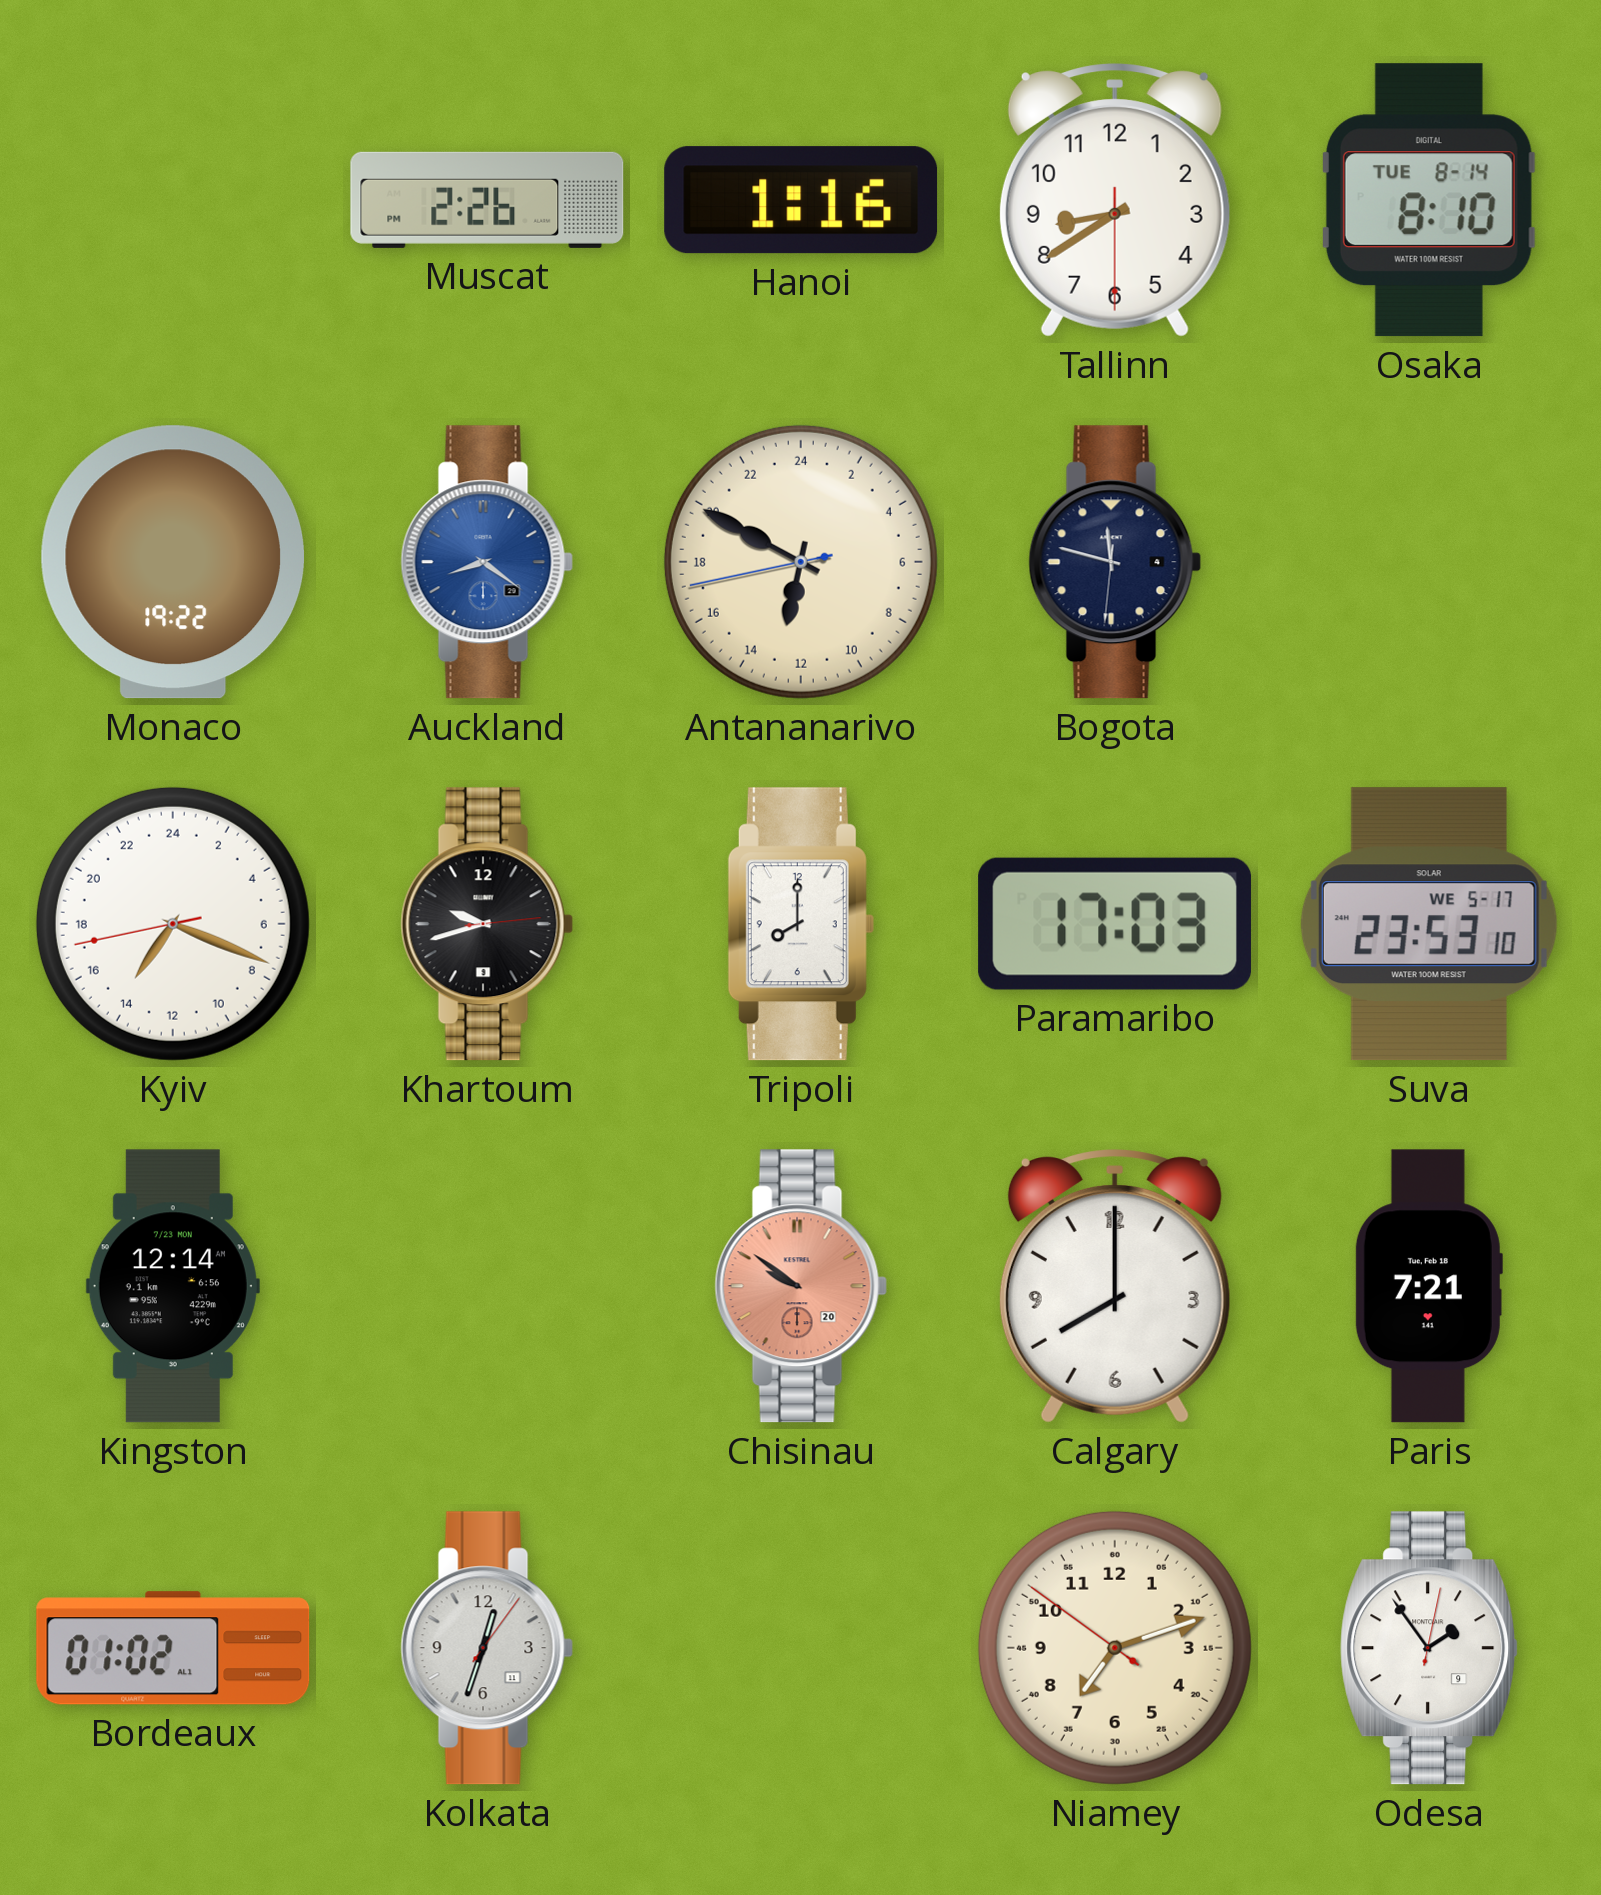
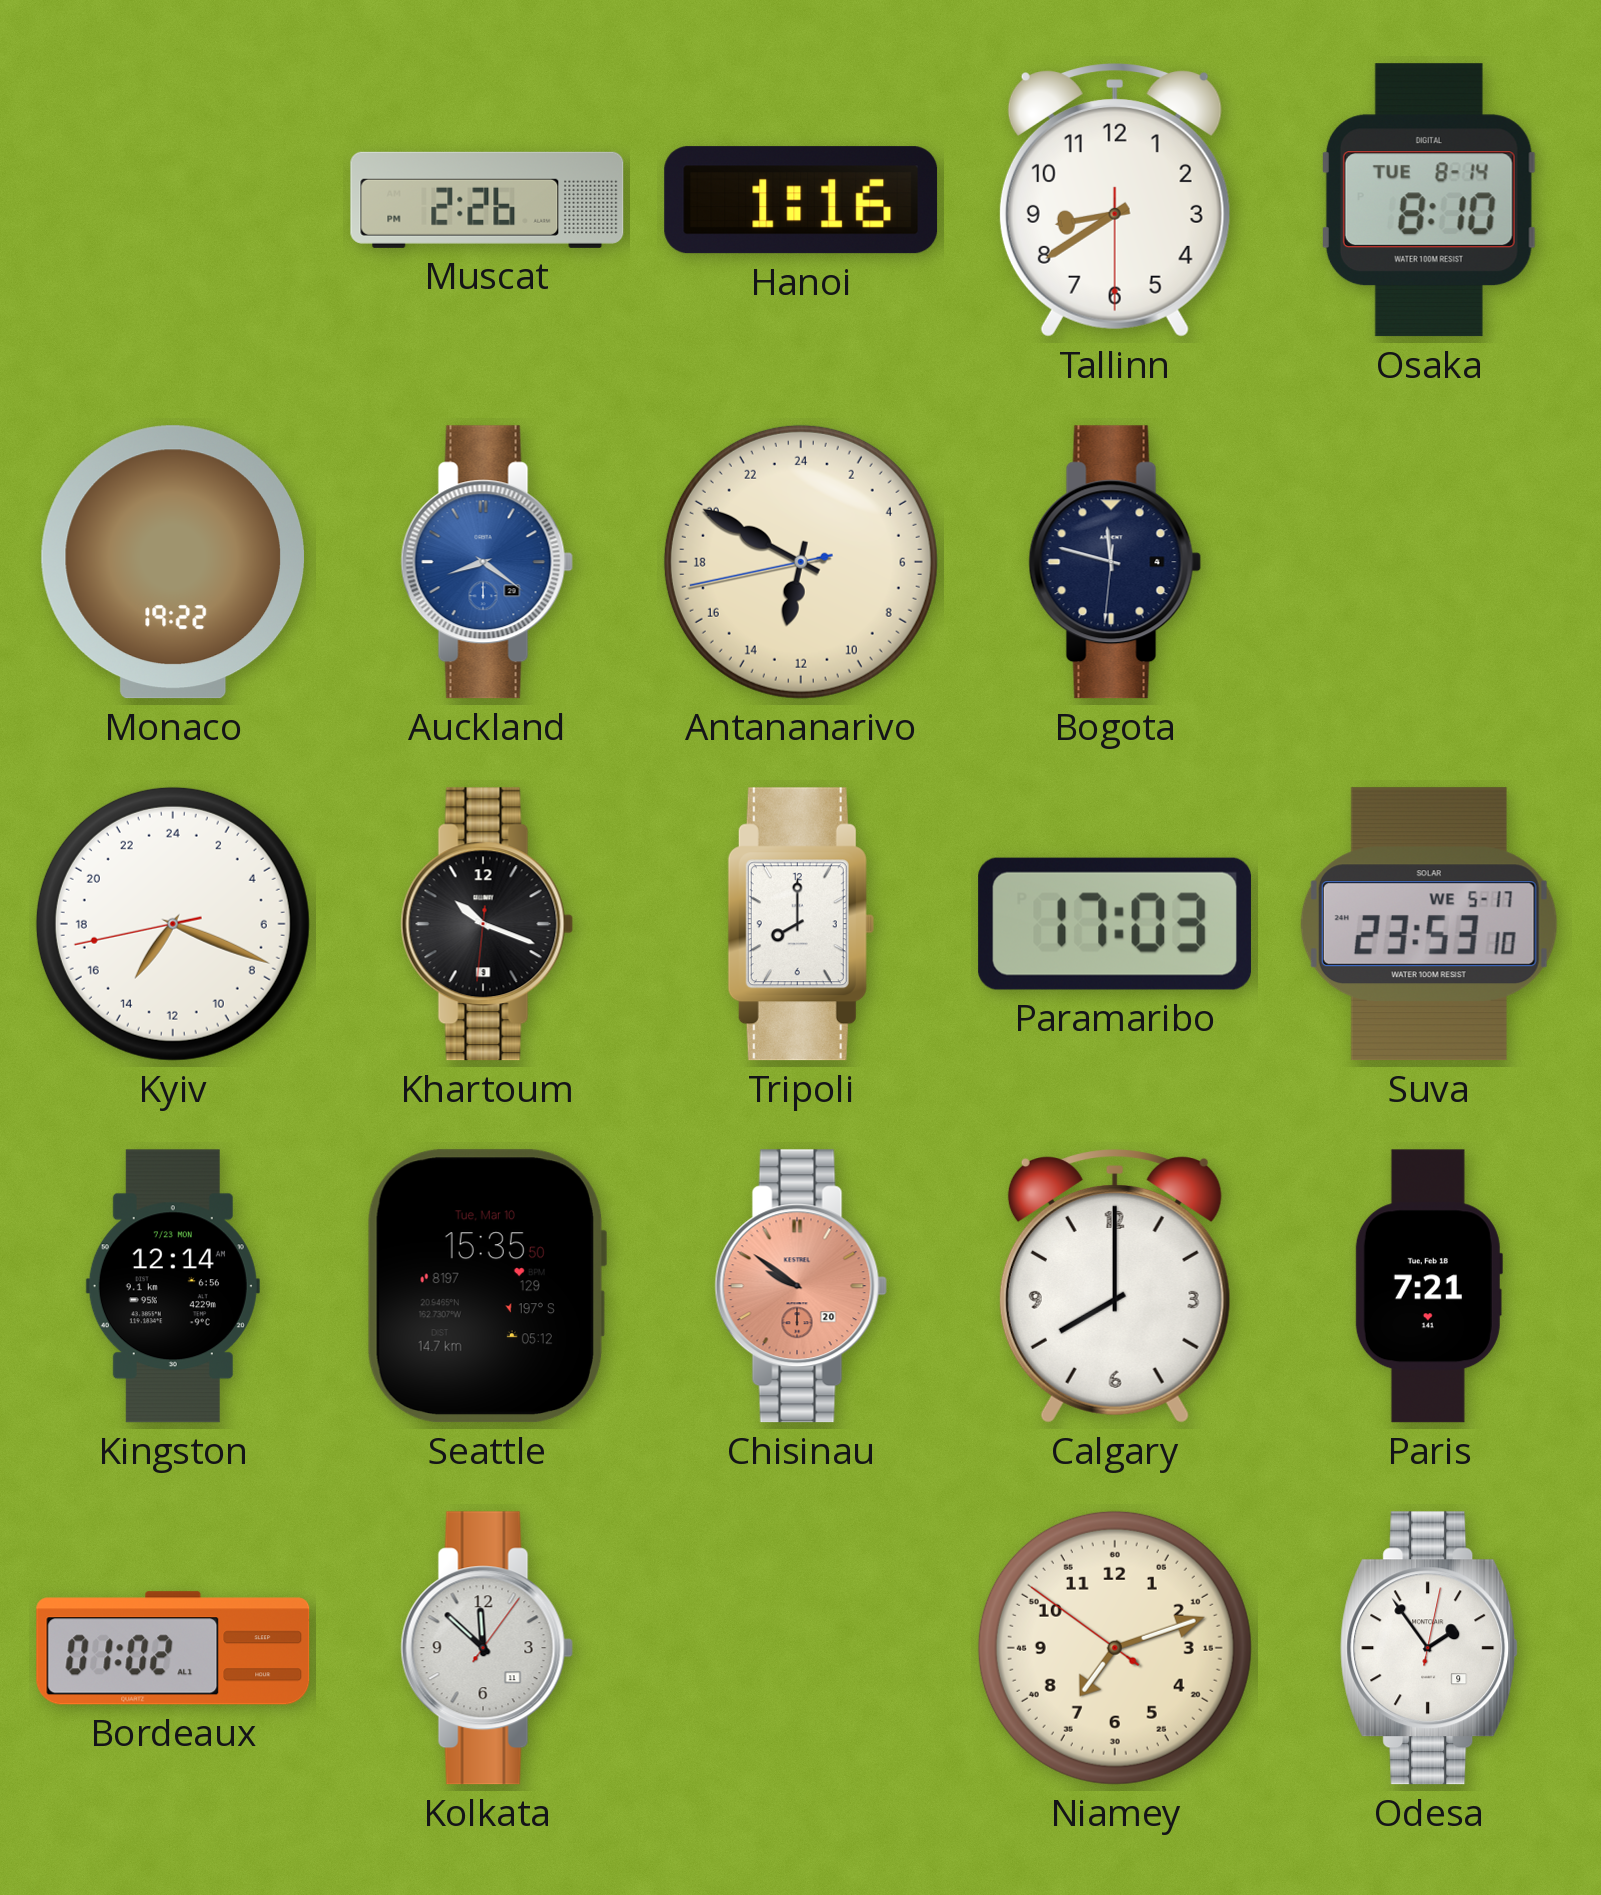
Khartoum: 9:42 -> 10:18 (487, 924)
Seattle: none -> 15:35 (486, 1286)
Kolkata: 12:33 -> 11:52 (487, 1648)
